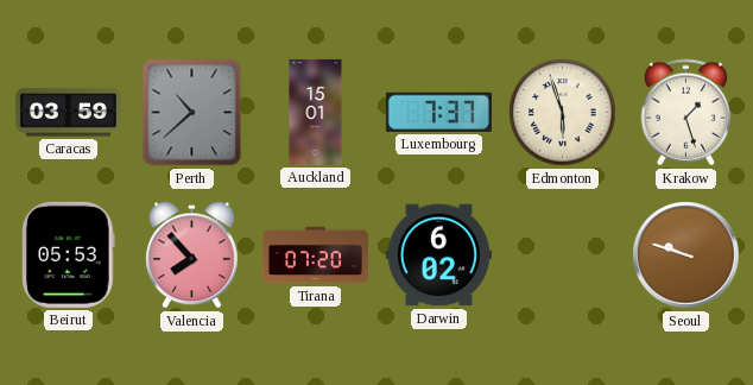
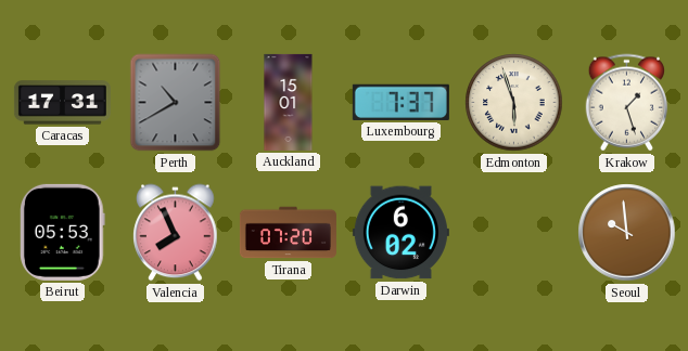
Caracas: 03:59 -> 17:31 (62, 103)
Perth: 10:38 -> 10:40 (176, 103)
Valencia: 7:53 -> 7:56 (176, 233)
Seoul: 9:48 -> 9:59 (627, 233)
